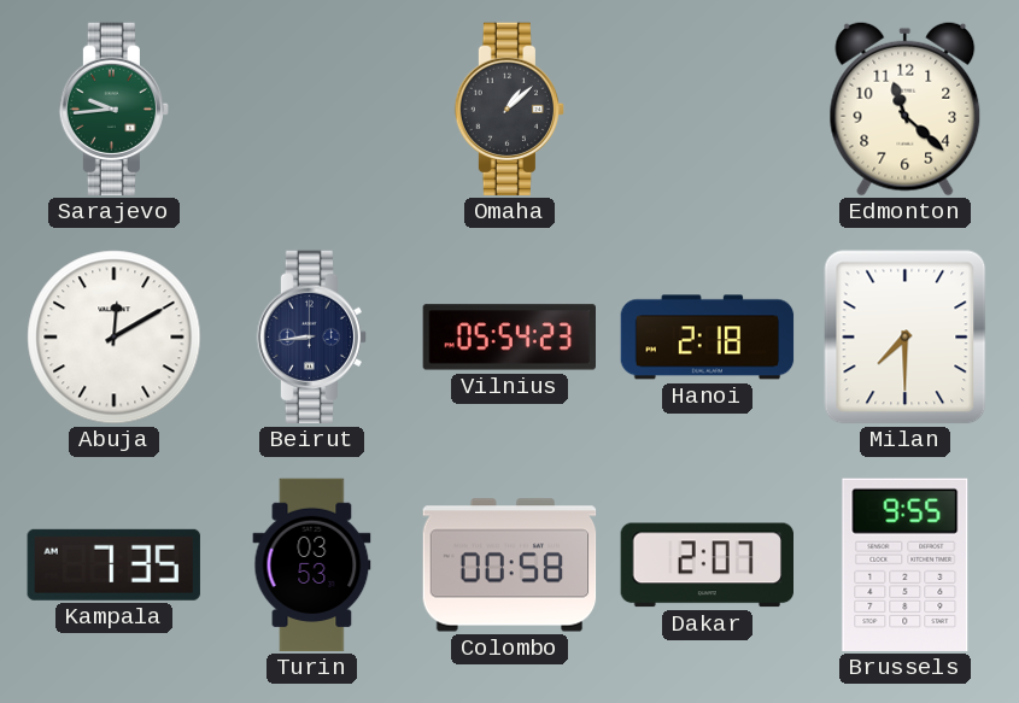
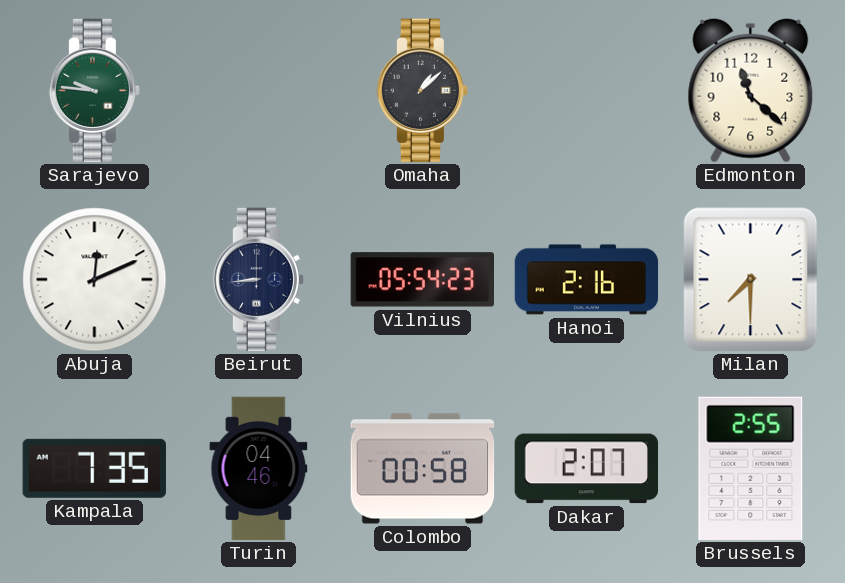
Sarajevo: 9:44 -> 9:46 (95, 91)
Abuja: 12:10 -> 12:11 (95, 280)
Hanoi: 2:18 -> 2:16 (587, 280)
Turin: 03:53 -> 04:46 (259, 469)
Brussels: 9:55 -> 2:55 (751, 468)
